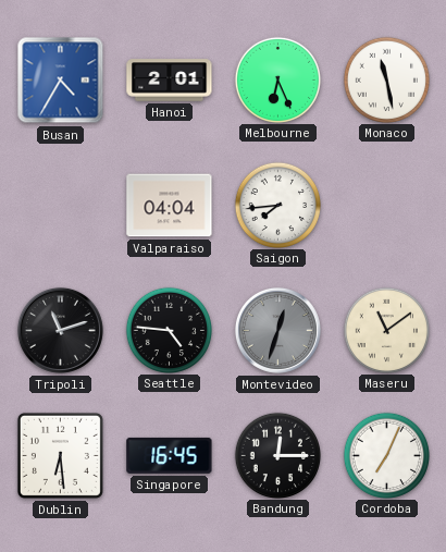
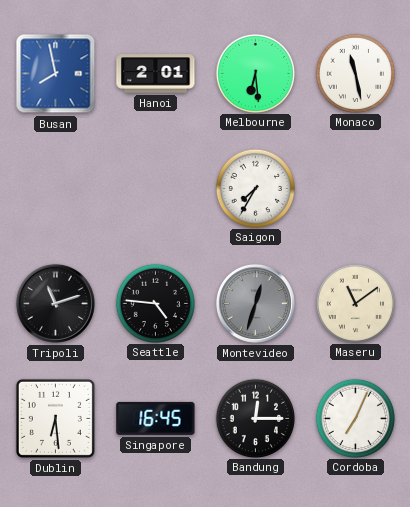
Busan: 4:35 -> 7:58 (56, 74)
Melbourne: 6:26 -> 6:29 (255, 73)
Valparaiso: 04:04 -> none (170, 206)
Saigon: 7:44 -> 7:35 (255, 188)
